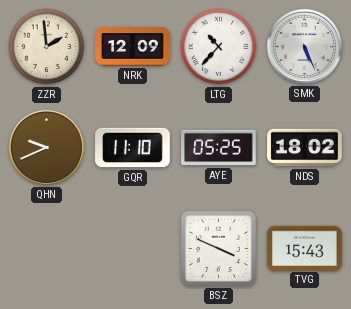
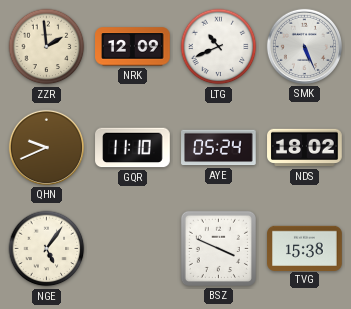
LTG: 10:37 -> 10:41 (219, 47)
AYE: 05:25 -> 05:24 (219, 148)
NGE: none -> 5:06 (47, 249)
TVG: 15:43 -> 15:38 (305, 248)
